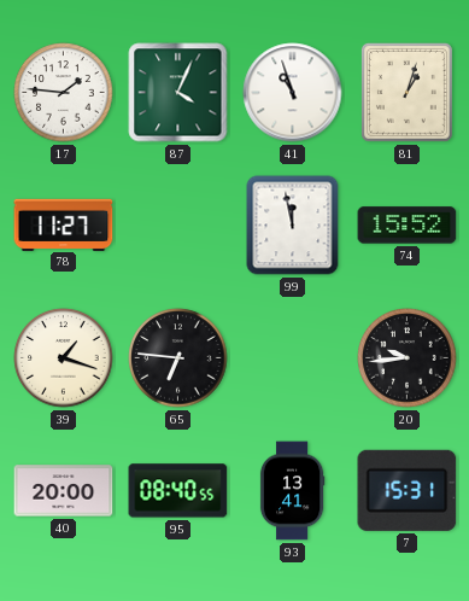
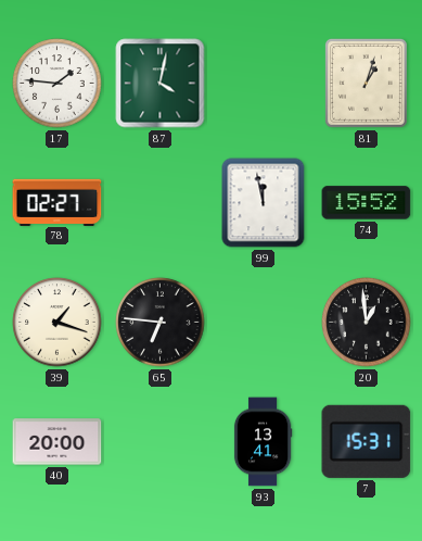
87: 4:04 -> 4:02 (161, 84)
41: 10:57 -> none (293, 93)
78: 11:27 -> 02:27 (57, 202)
20: 9:44 -> 12:59 (367, 323)
95: 08:40 -> none (178, 491)
